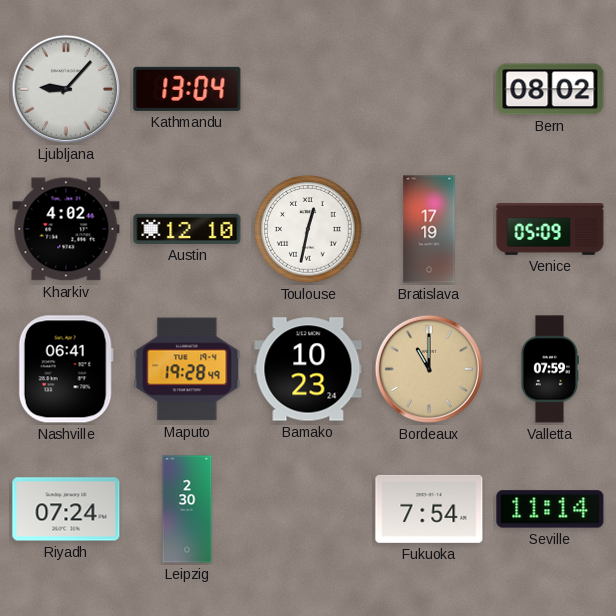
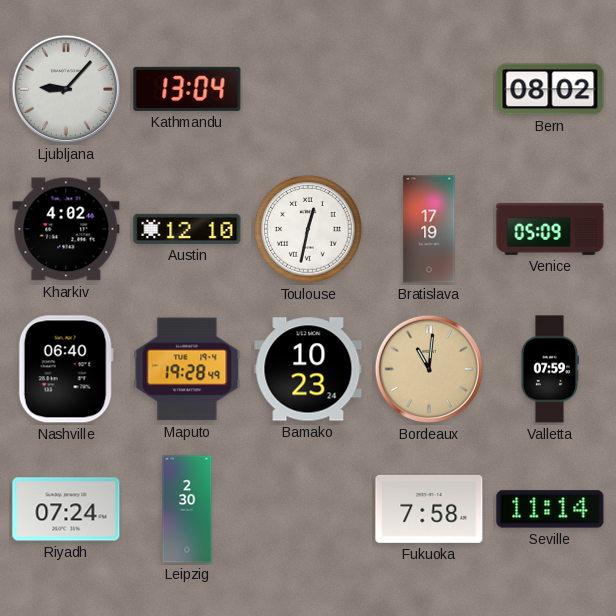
Nashville: 06:41 -> 06:40 (66, 369)
Bordeaux: 11:00 -> 11:01 (429, 369)
Fukuoka: 7:54 -> 7:58 (429, 509)
